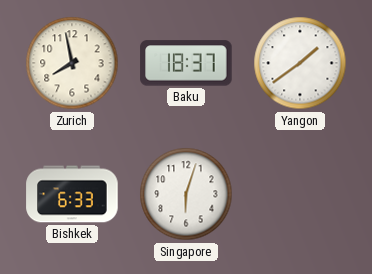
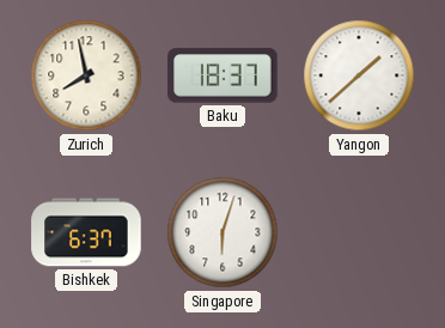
Yangon: 1:39 -> 1:38 (359, 75)
Bishkek: 6:33 -> 6:37 (86, 232)
